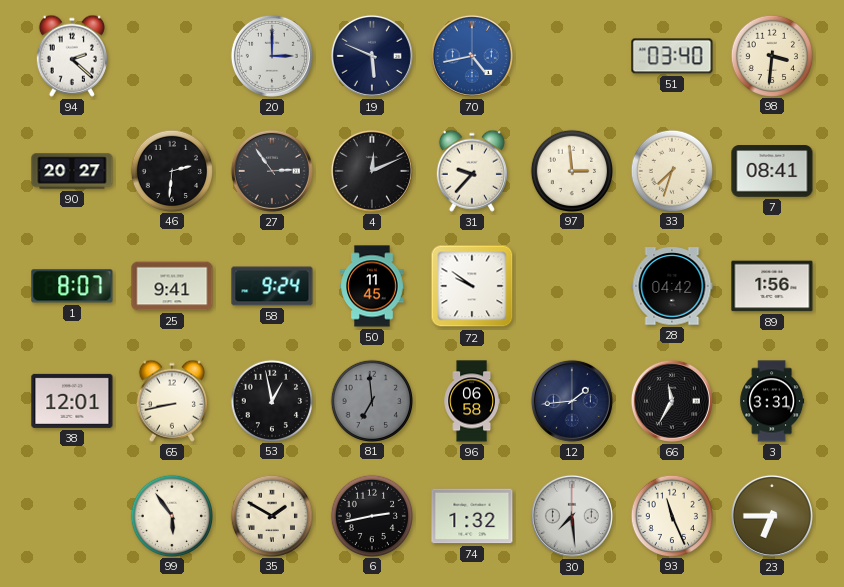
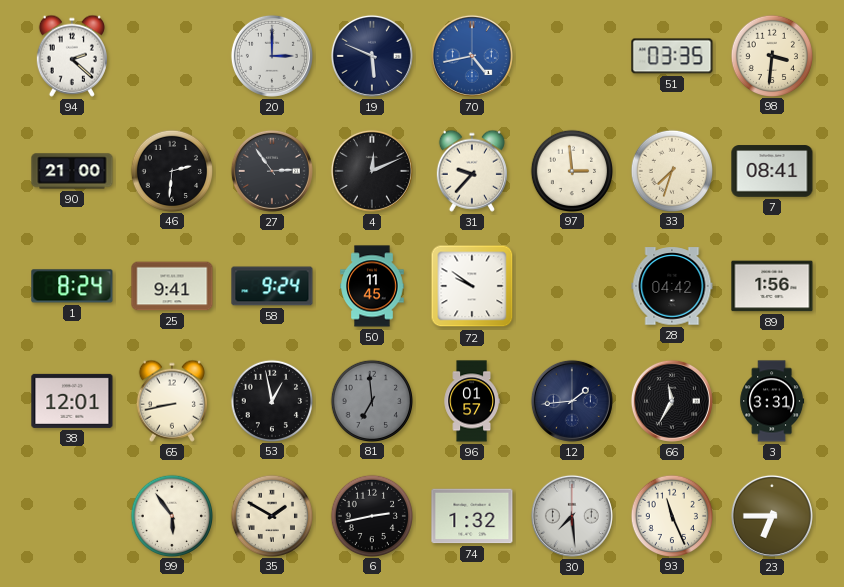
51: 03:40 -> 03:35 (672, 56)
90: 20:27 -> 21:00 (72, 171)
1: 8:07 -> 8:24 (72, 286)
96: 06:58 -> 01:57 (472, 401)
